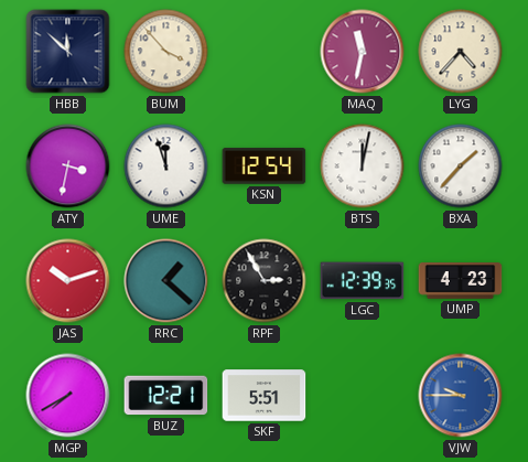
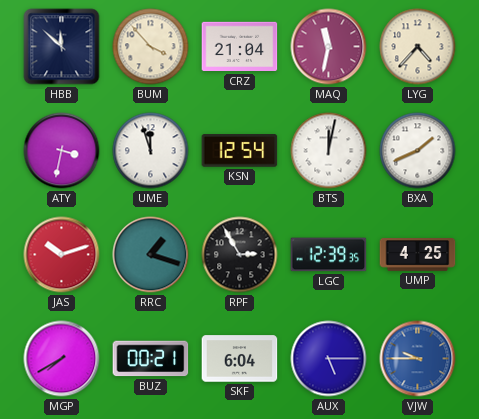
CRZ: none -> 21:04 (240, 47)
BXA: 1:37 -> 1:41 (418, 151)
RRC: 1:22 -> 1:18 (151, 255)
UMP: 4:23 -> 4:25 (418, 255)
BUZ: 12:21 -> 00:21 (151, 359)
SKF: 5:51 -> 6:04 (240, 359)
AUX: none -> 5:15 (329, 359)
